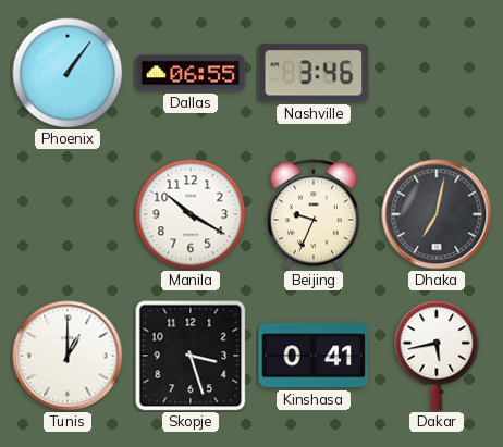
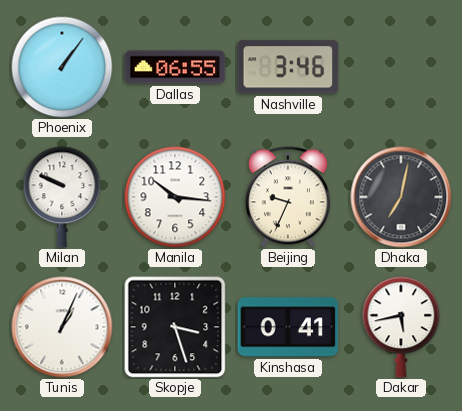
Milan: none -> 9:49 (62, 197)
Manila: 10:20 -> 10:16 (175, 197)
Tunis: 1:00 -> 1:04 (62, 327)
